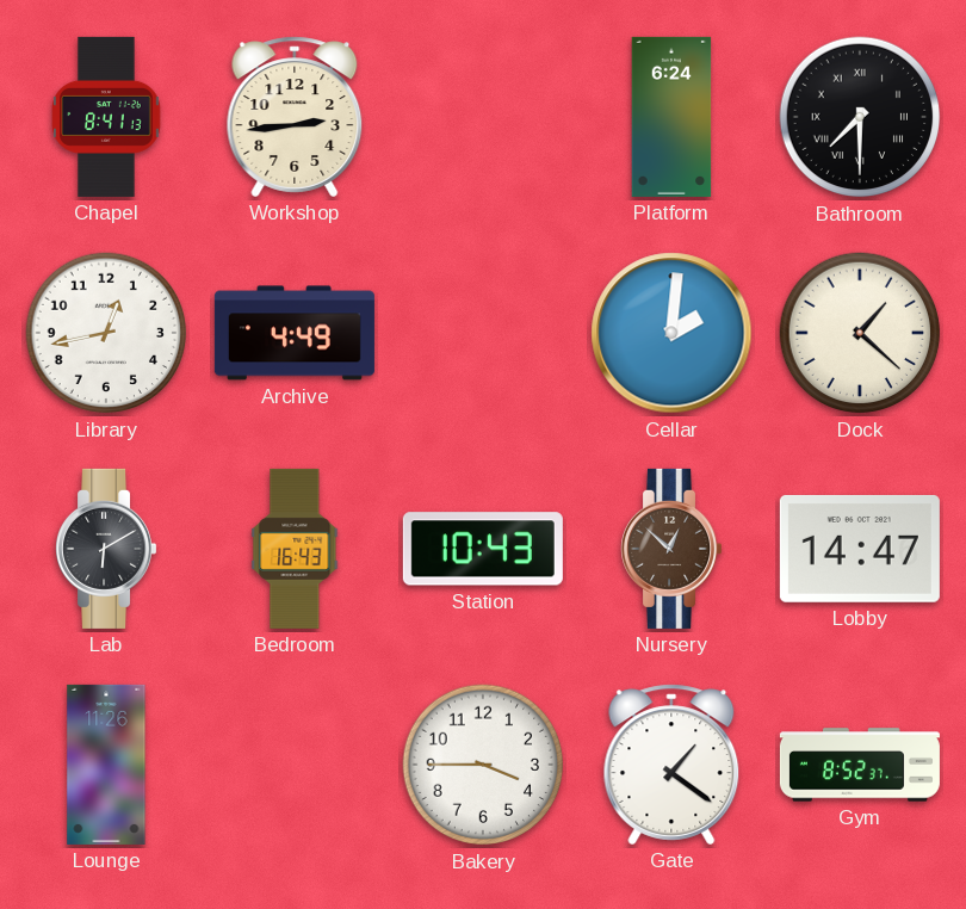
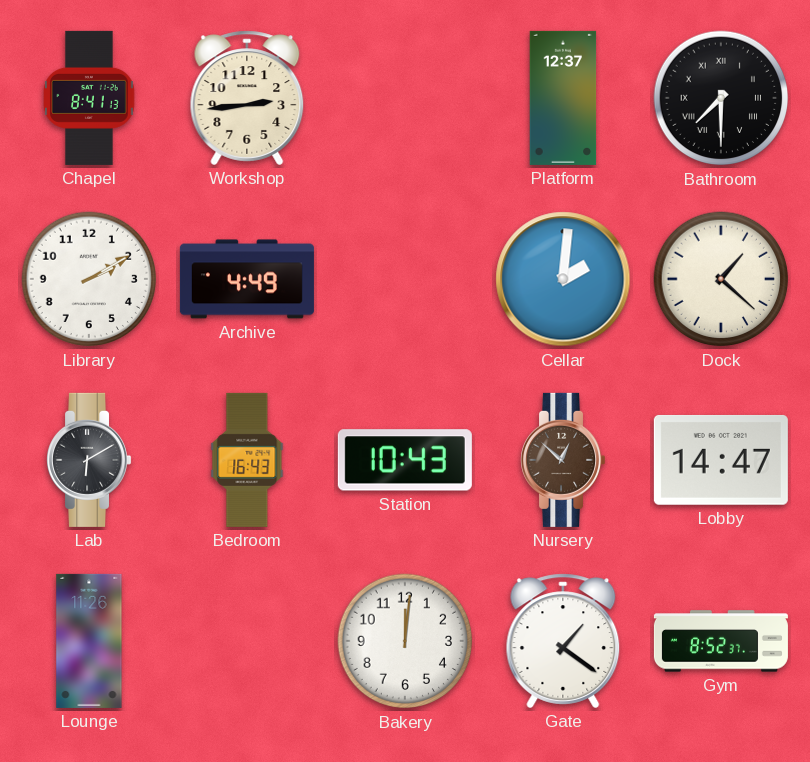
Platform: 6:24 -> 12:37 (563, 98)
Library: 12:43 -> 2:10 (89, 279)
Bakery: 3:45 -> 12:01 (405, 641)
